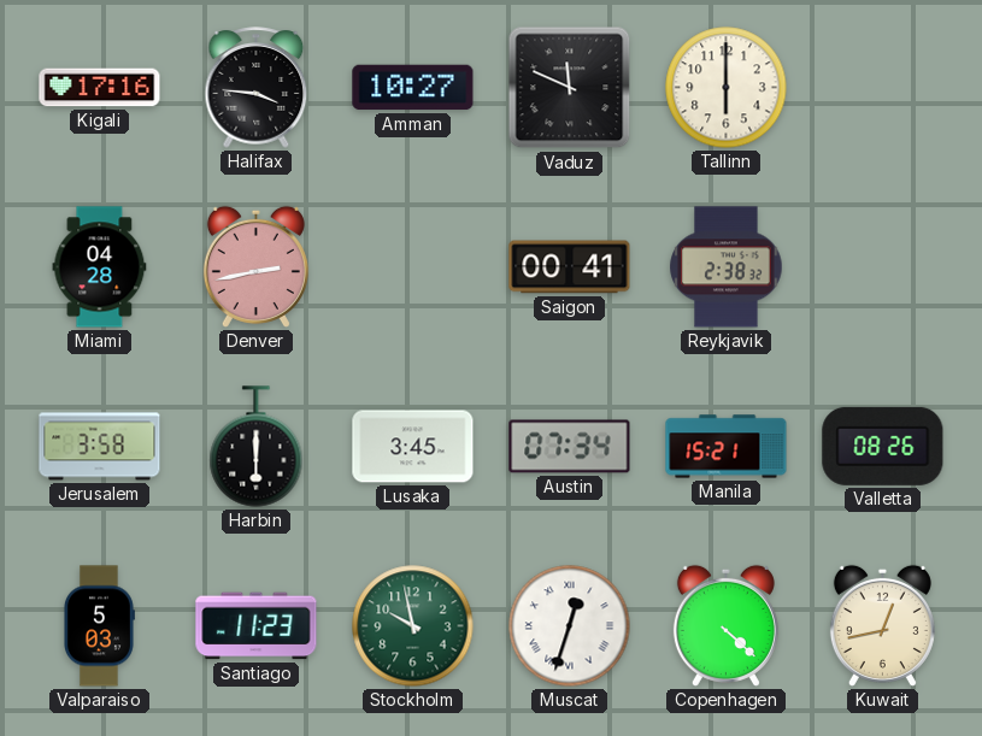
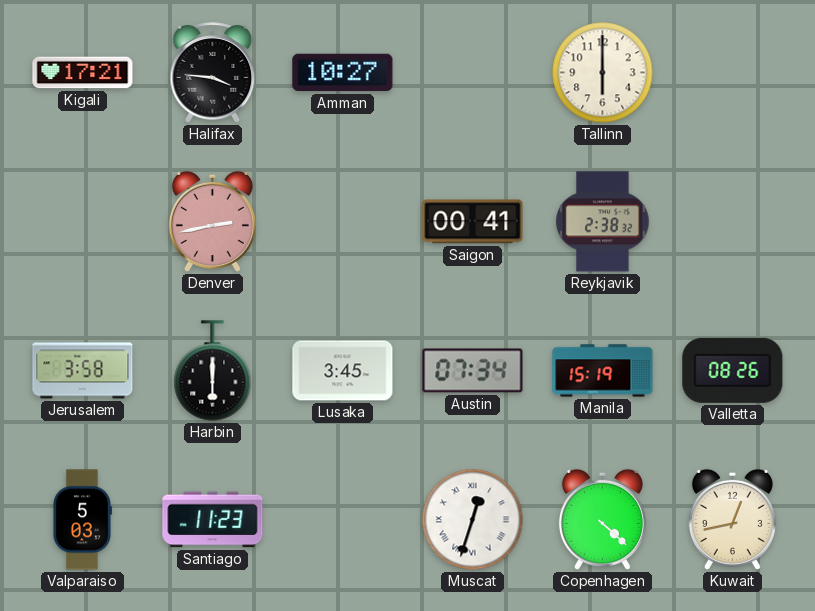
Kigali: 17:16 -> 17:21 (83, 73)
Vaduz: 11:49 -> none (570, 88)
Miami: 04:28 -> none (100, 267)
Manila: 15:21 -> 15:19 (603, 371)
Stockholm: 9:58 -> none (413, 626)
